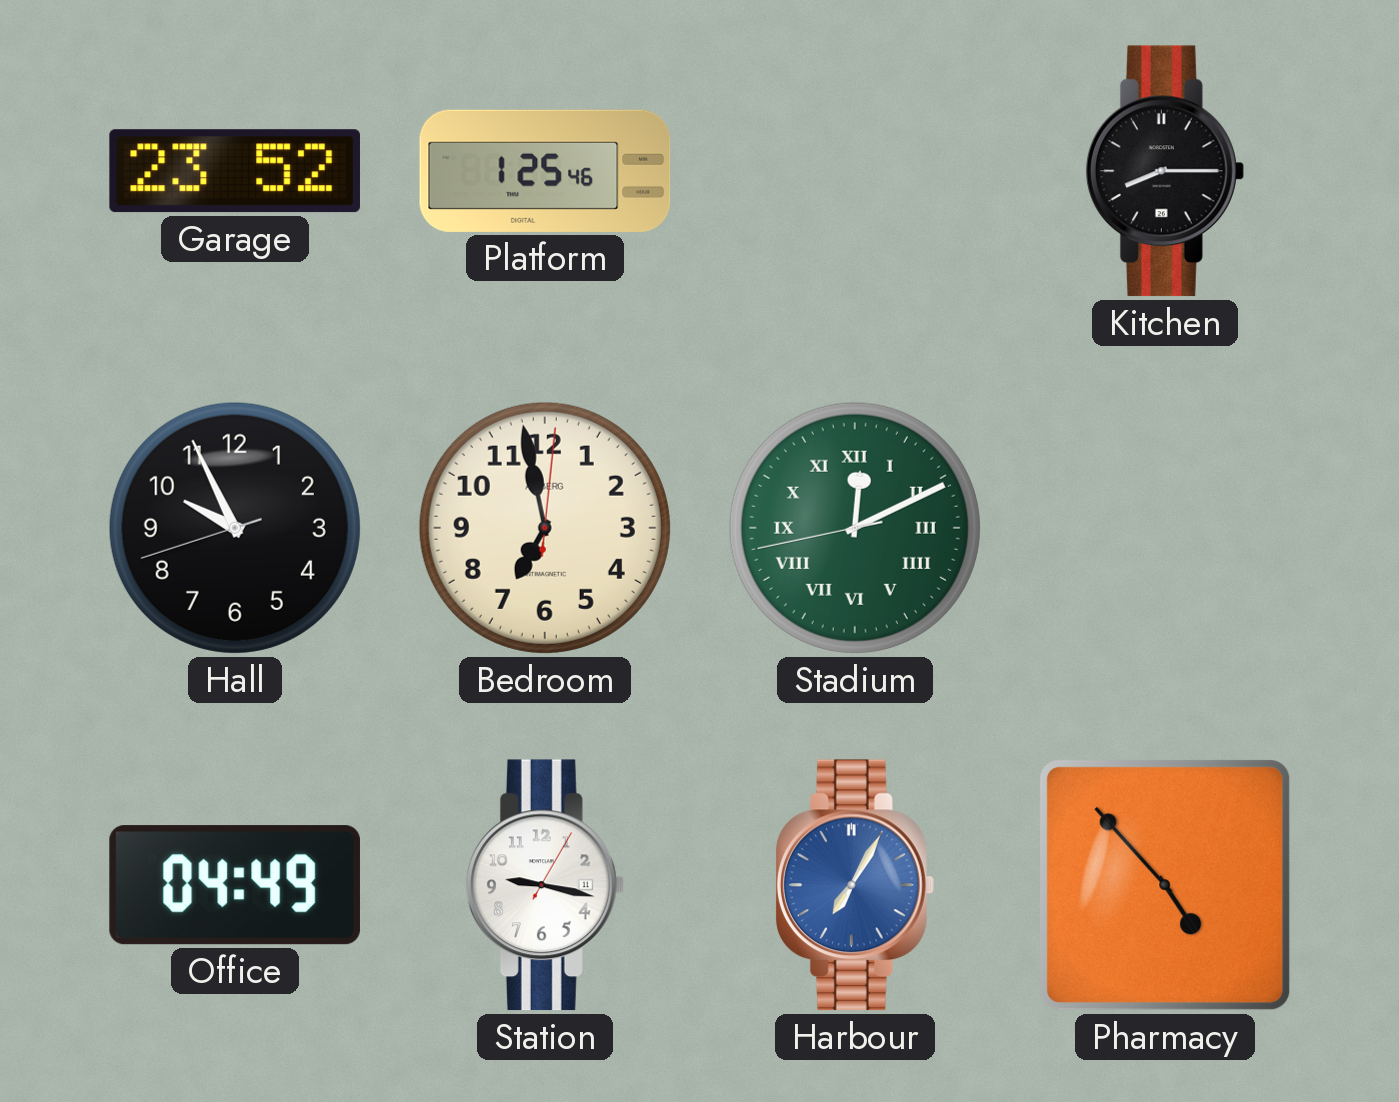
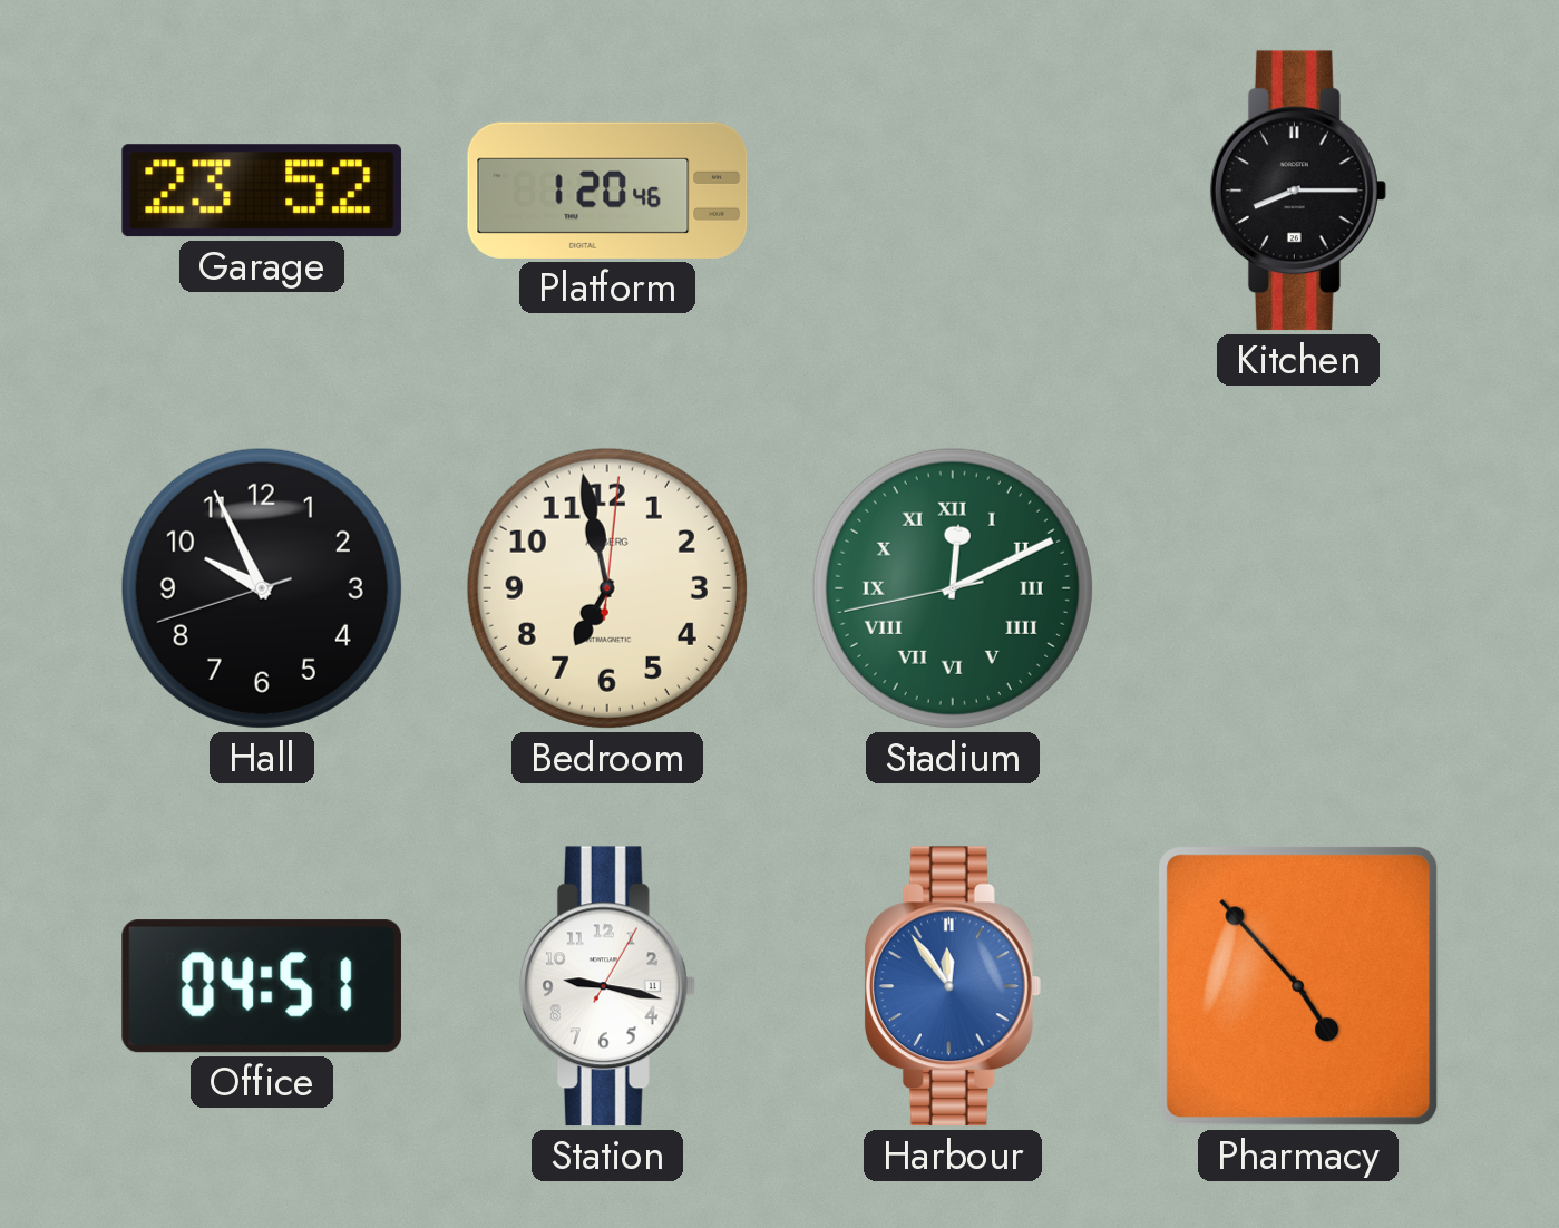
Platform: 1:25 -> 1:20 (607, 191)
Office: 04:49 -> 04:51 (262, 986)
Harbour: 7:05 -> 11:54 (953, 986)
